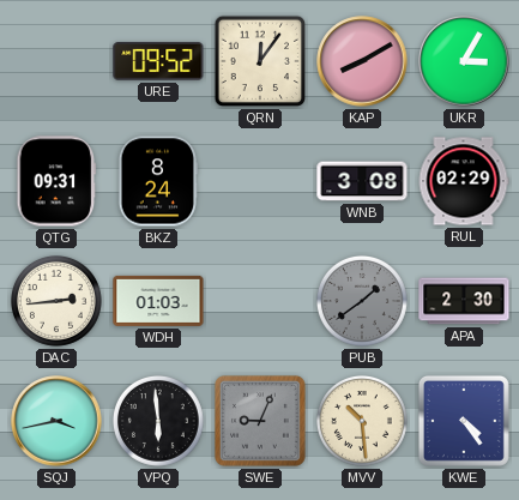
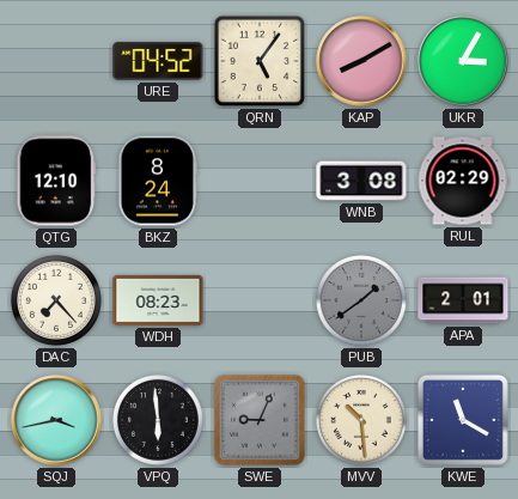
URE: 09:52 -> 04:52 (158, 61)
QRN: 12:06 -> 5:06 (260, 61)
QTG: 09:31 -> 12:10 (56, 181)
DAC: 2:44 -> 7:23 (56, 300)
WDH: 01:03 -> 08:23 (158, 300)
APA: 2:30 -> 2:01 (463, 300)
KWE: 4:24 -> 11:20 (463, 420)
